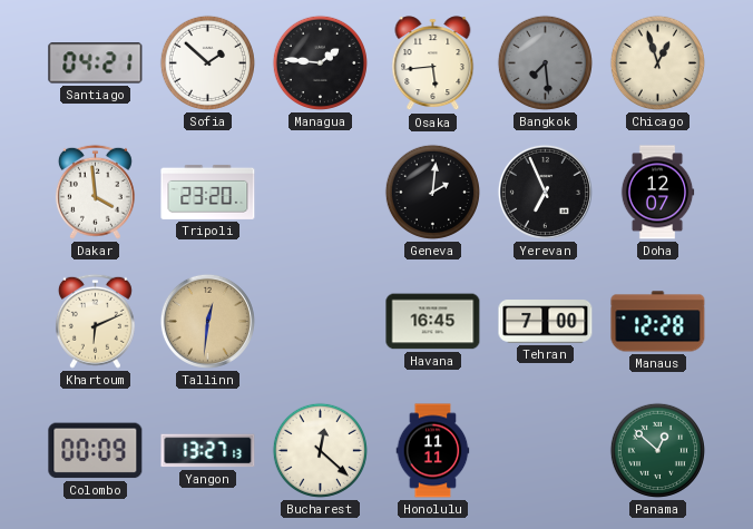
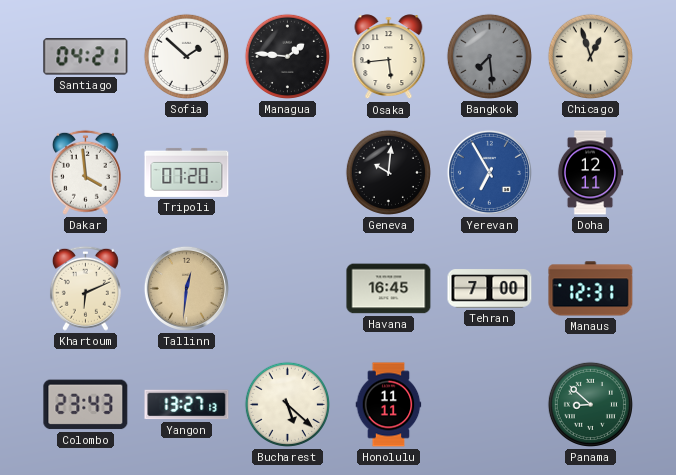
Tripoli: 23:20 -> 07:20 (187, 172)
Geneva: 2:01 -> 10:01 (388, 172)
Yerevan: 6:56 -> 6:55 (489, 172)
Yerevan dial: black -> blue (489, 172)
Doha: 12:07 -> 12:11 (590, 173)
Manaus: 12:28 -> 12:31 (591, 289)
Colombo: 00:09 -> 23:43 (86, 405)
Bucharest: 12:22 -> 5:22 (287, 404)
Panama: 12:52 -> 8:52 (590, 404)
